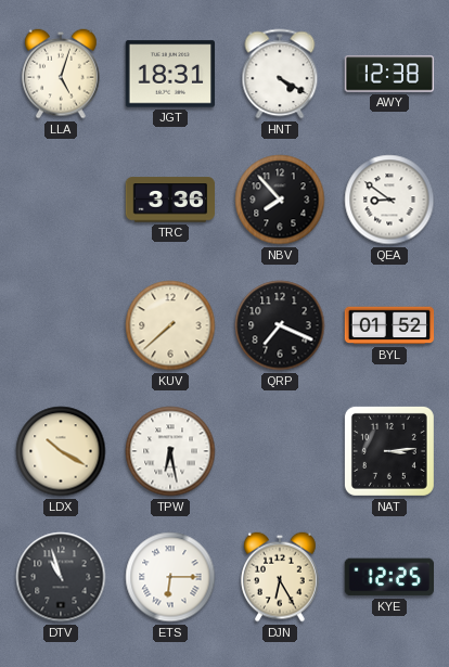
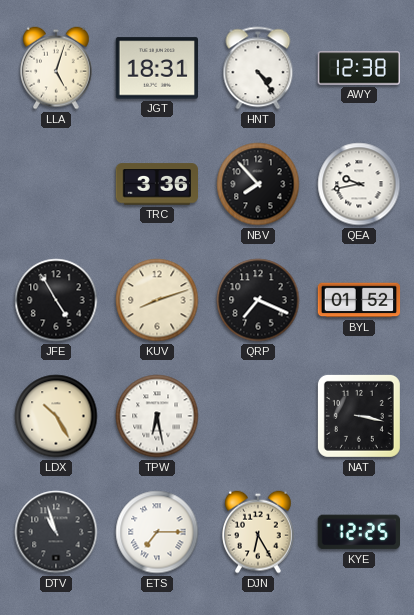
HNT: 4:20 -> 4:24 (258, 68)
QEA: 8:51 -> 9:43 (359, 184)
JFE: none -> 4:55 (56, 300)
KUV: 7:38 -> 8:12 (157, 300)
LDX: 10:20 -> 10:25 (56, 416)
NAT: 3:14 -> 3:17 (359, 416)
ETS: 6:15 -> 7:15 (157, 532)
